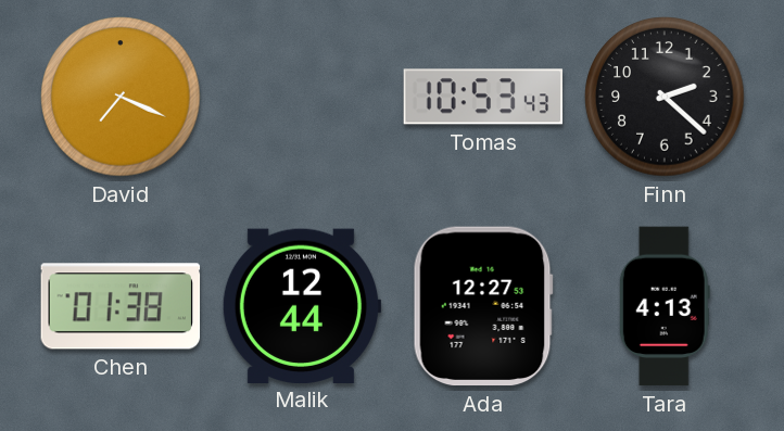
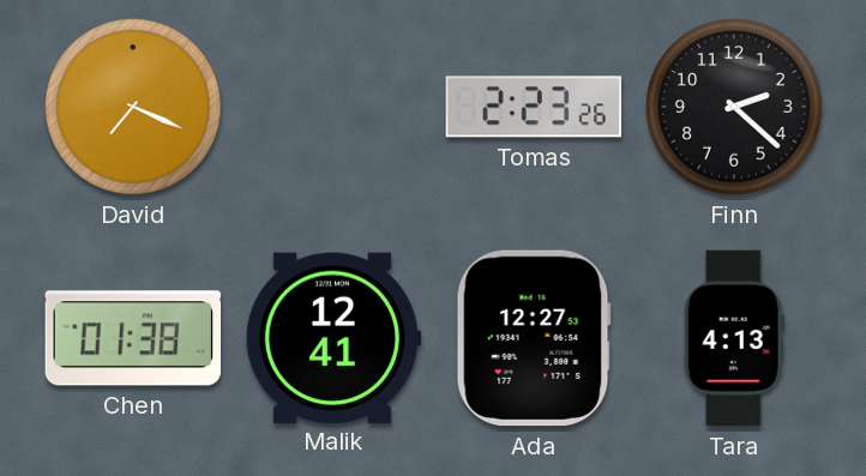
Tomas: 10:53 -> 2:23 (534, 107)
Malik: 12:44 -> 12:41 (333, 337)
